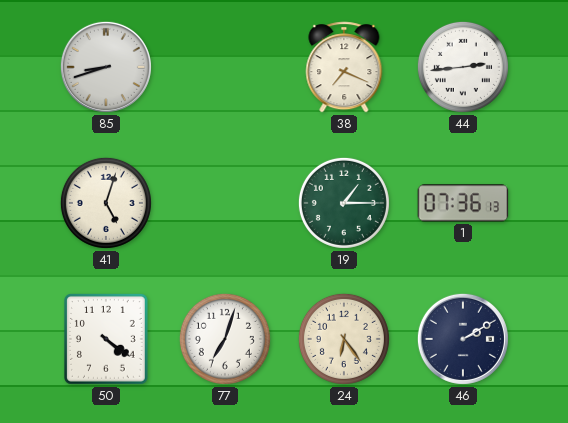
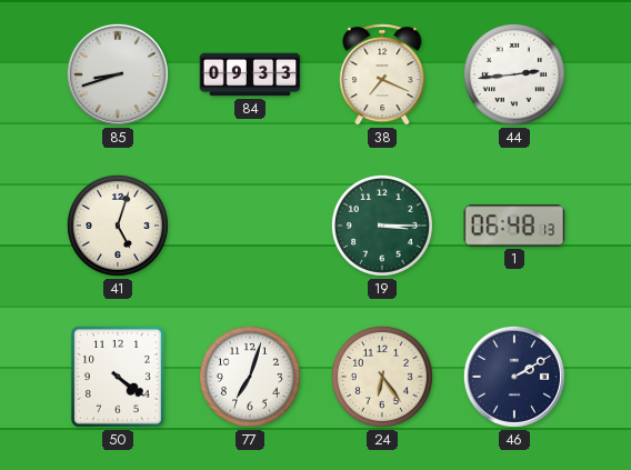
84: none -> 09:33 (250, 74)
19: 1:15 -> 3:15 (382, 226)
1: 07:36 -> 06:48 (514, 226)
